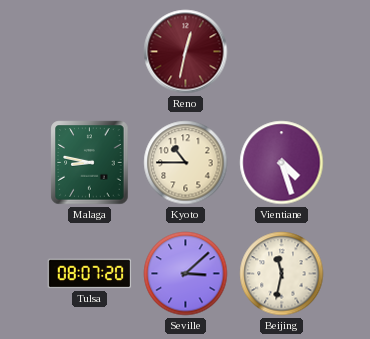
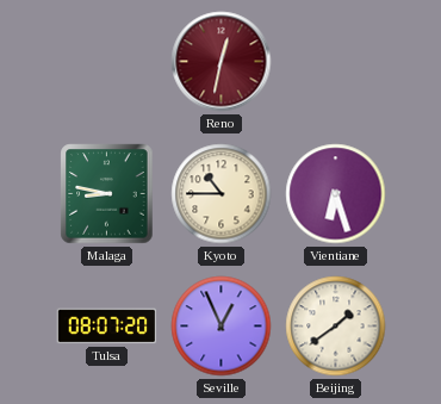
Vientiane: 4:27 -> 6:27 (336, 194)
Seville: 3:08 -> 12:56 (222, 327)
Beijing: 11:32 -> 1:39 (336, 327)
